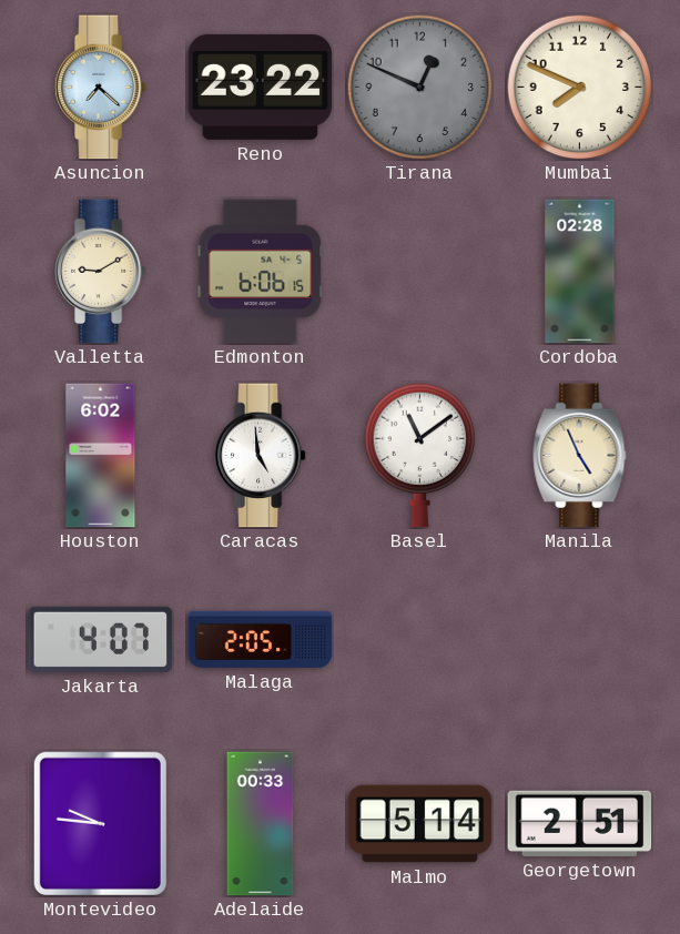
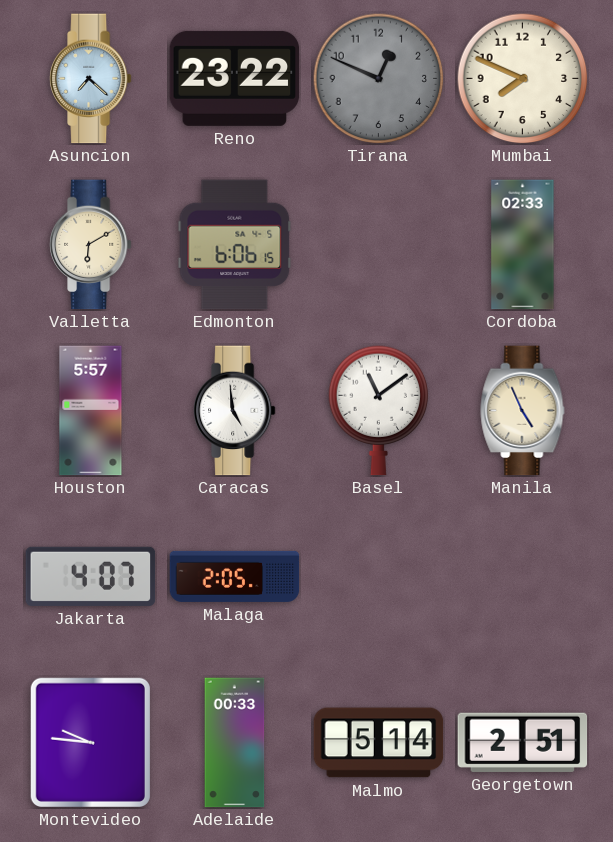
Valletta: 9:10 -> 6:10 (90, 245)
Cordoba: 02:28 -> 02:33 (523, 245)
Houston: 6:02 -> 5:57 (91, 411)
